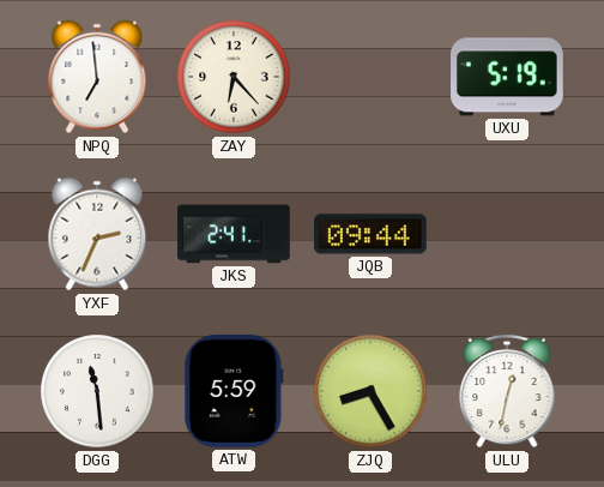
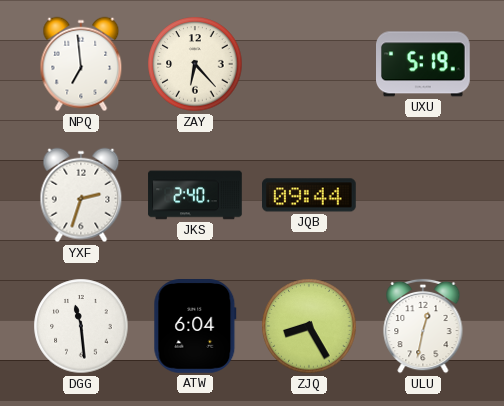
YXF: 2:34 -> 2:33 (81, 195)
JKS: 2:41 -> 2:40 (195, 195)
ATW: 5:59 -> 6:04 (195, 327)
